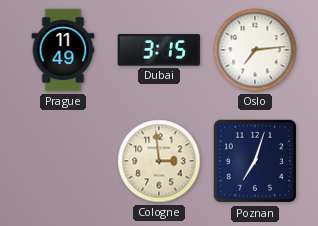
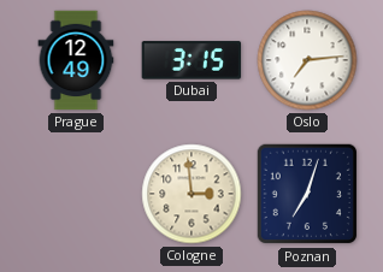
Prague: 11:49 -> 12:49 (76, 60)
